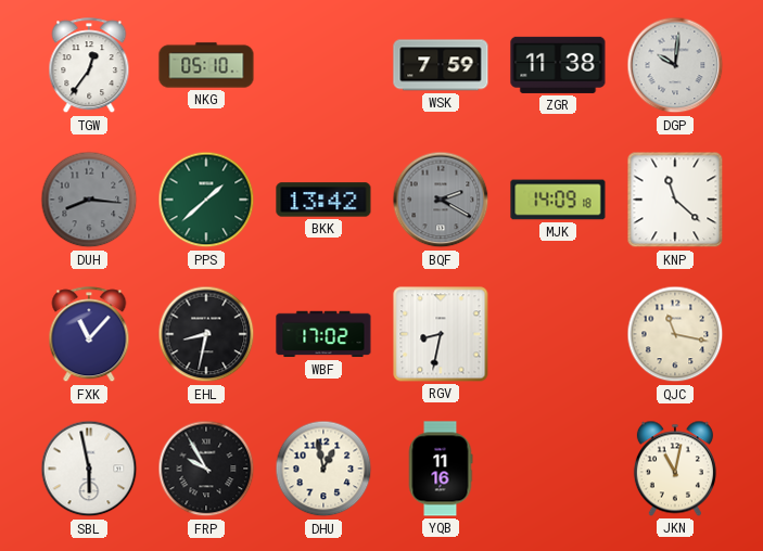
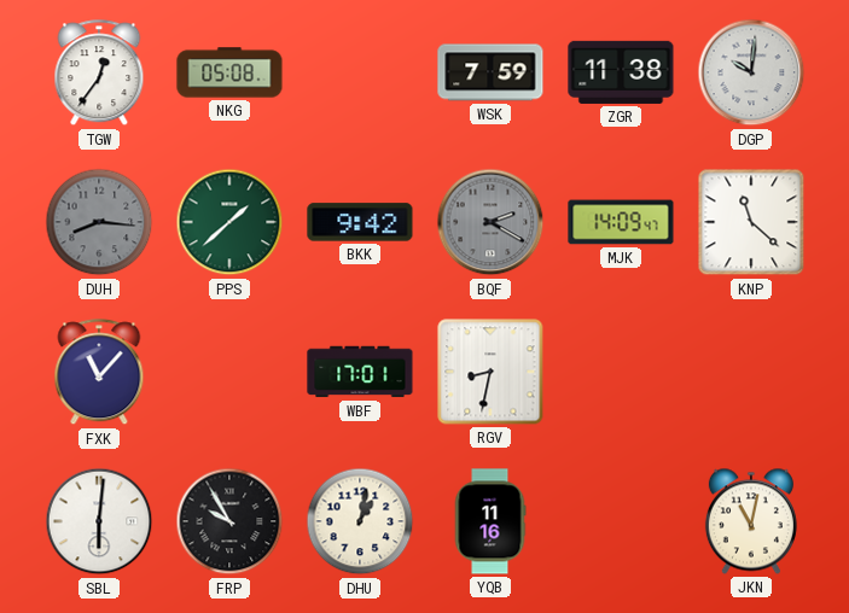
NKG: 05:10 -> 05:08 (229, 72)
BKK: 13:42 -> 9:42 (360, 222)
MJK: 14:09:18 -> 14:09:47 (621, 222)
EHL: 8:32 -> none (206, 334)
WBF: 17:02 -> 17:01 (360, 372)
QJC: 11:17 -> none (675, 334)
SBL: 5:58 -> 6:01 (99, 521)
DHU: 12:58 -> 1:02 (360, 521)
